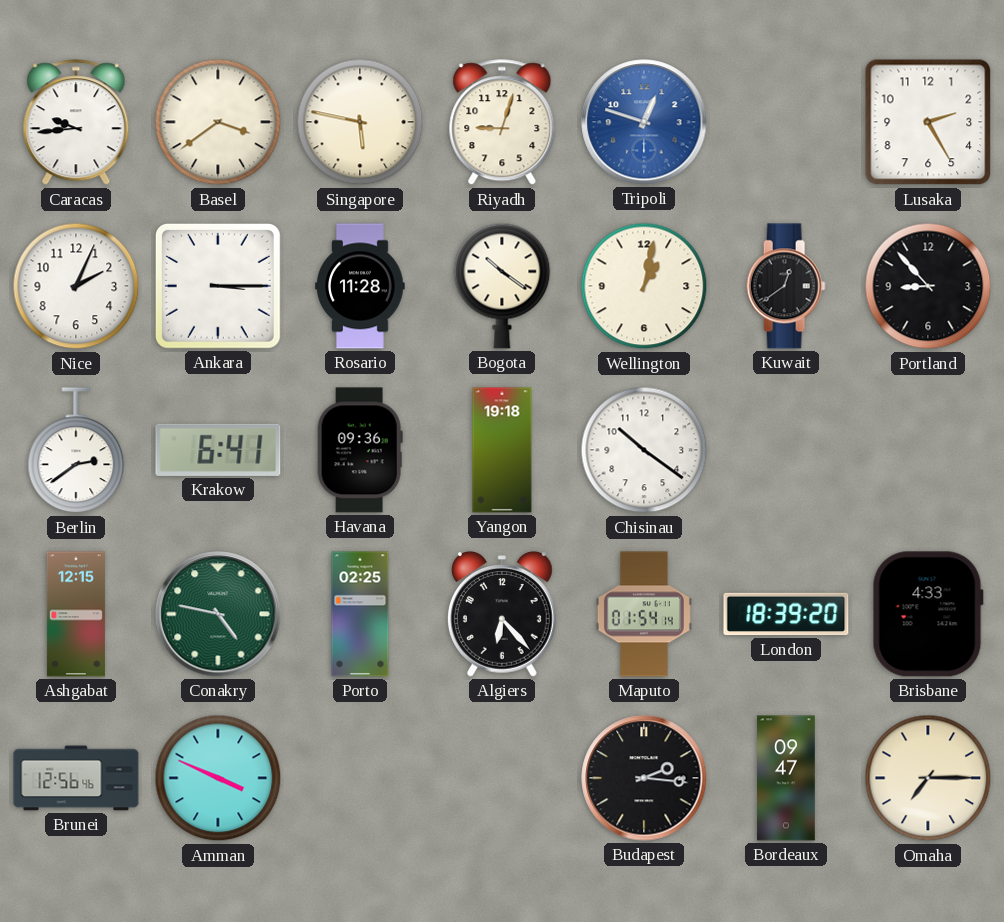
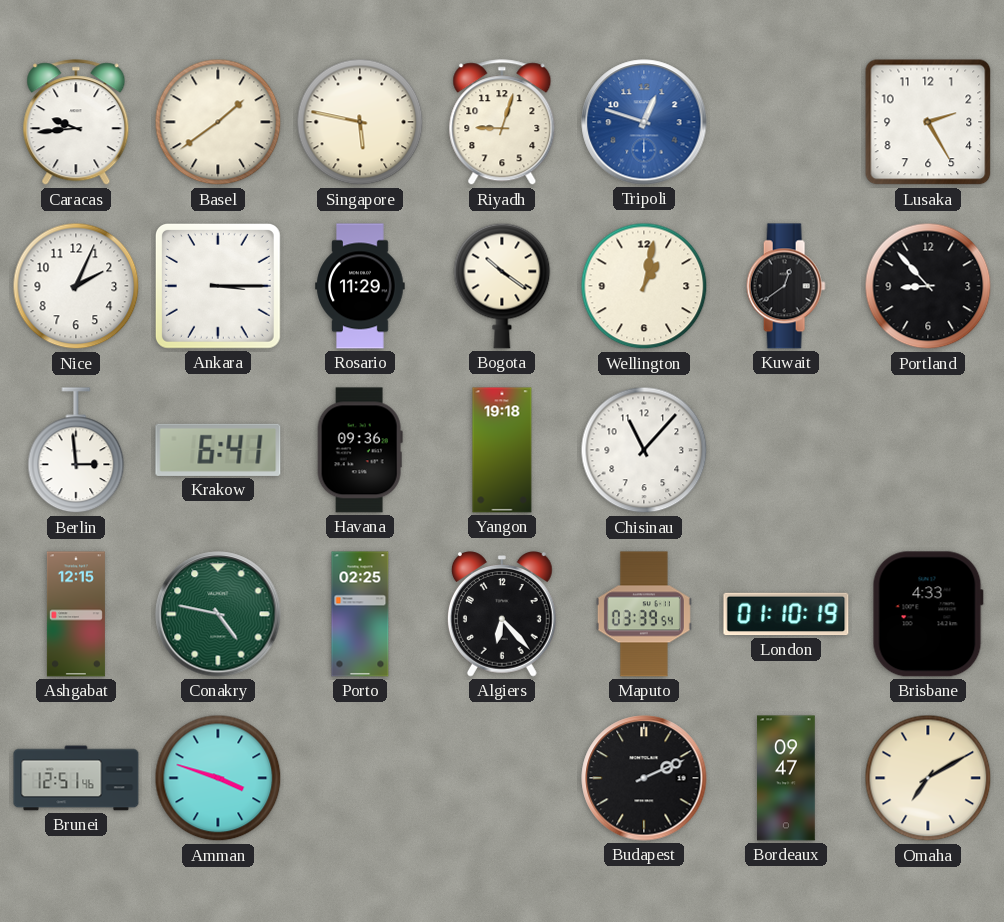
Basel: 3:39 -> 1:39 (218, 122)
Rosario: 11:28 -> 11:29 (360, 286)
Berlin: 2:39 -> 2:59 (76, 451)
Chisinau: 10:21 -> 11:07 (644, 450)
Maputo: 01:54 -> 03:39 (644, 614)
London: 18:39 -> 01:10 (786, 614)
Brunei: 12:56 -> 12:51 (76, 778)
Amman: 3:49 -> 3:48 (218, 778)
Budapest: 2:16 -> 2:11 (644, 778)
Omaha: 7:15 -> 7:10 (928, 778)
